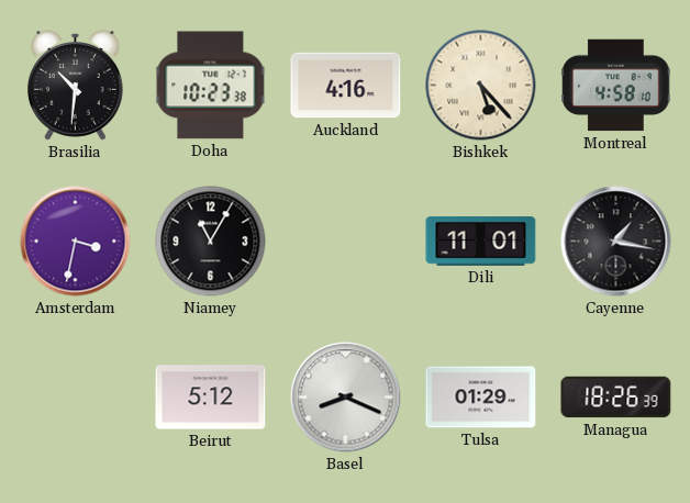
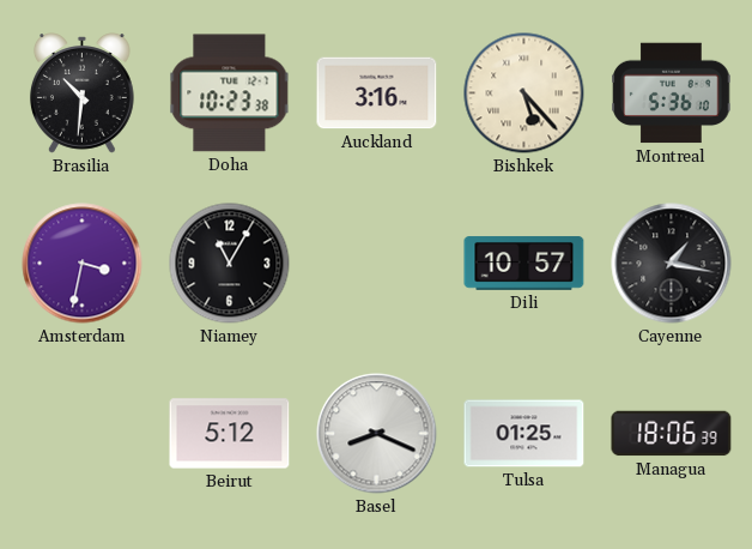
Auckland: 4:16 -> 3:16 (377, 93)
Montreal: 4:58 -> 5:36 (672, 93)
Dili: 11:01 -> 10:57 (524, 264)
Tulsa: 01:29 -> 01:25 (524, 434)
Managua: 18:26 -> 18:06 (672, 434)
